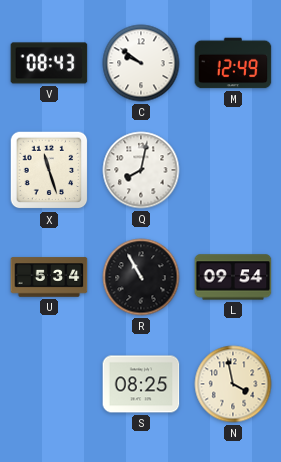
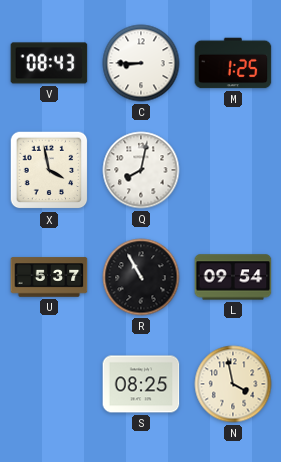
C: 9:51 -> 8:45 (141, 63)
M: 12:49 -> 1:25 (233, 63)
X: 11:27 -> 3:58 (49, 170)
U: 5:34 -> 5:37 (49, 277)
